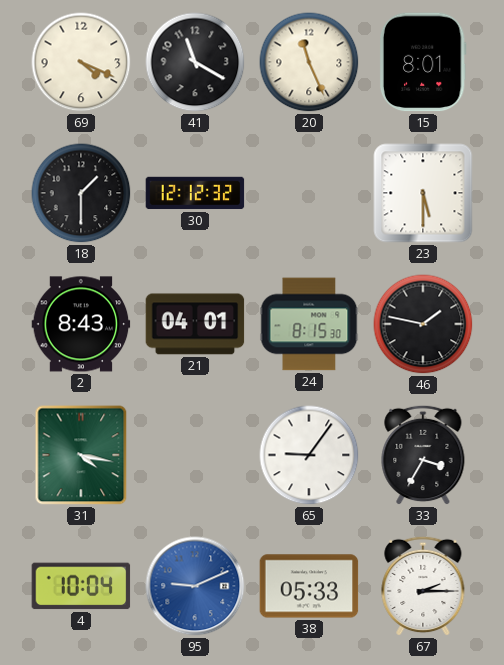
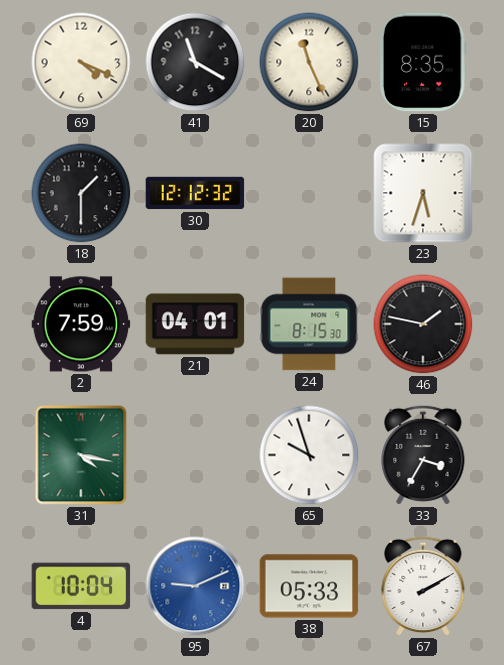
15: 8:01 -> 8:35 (423, 62)
23: 5:30 -> 5:33 (423, 193)
2: 8:43 -> 7:59 (81, 324)
65: 9:06 -> 9:57 (309, 455)
67: 2:15 -> 2:10 (423, 586)
